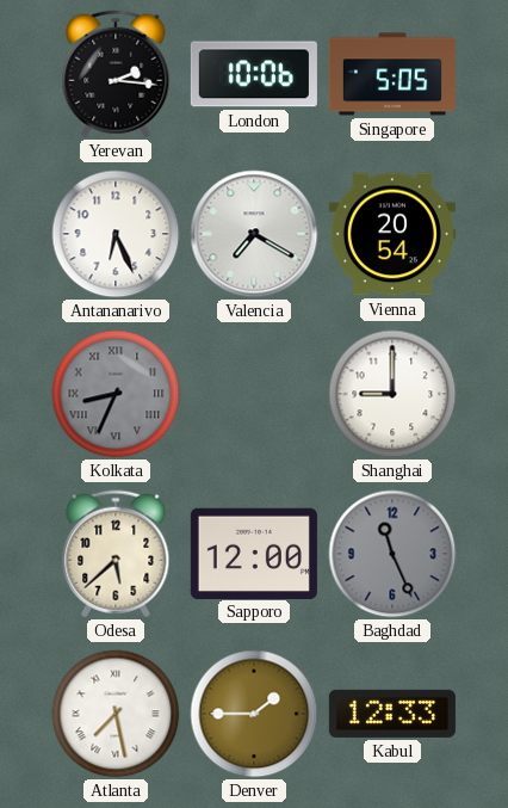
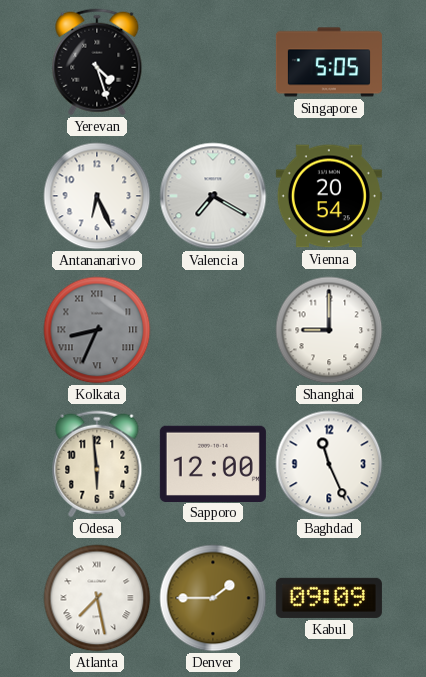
Yerevan: 2:16 -> 4:27 (97, 62)
London: 10:06 -> none (254, 74)
Odesa: 5:38 -> 5:59 (97, 464)
Baghdad dial: grey -> white (329, 464)
Kabul: 12:33 -> 09:09 (329, 598)
